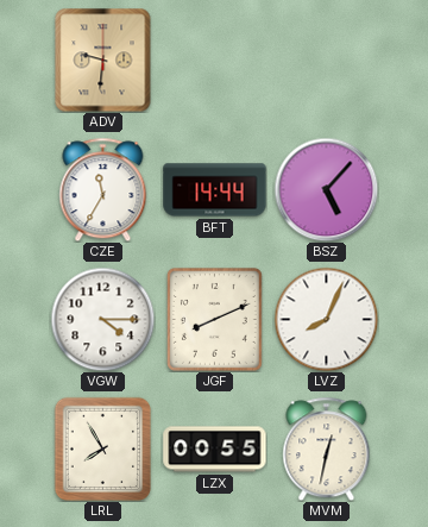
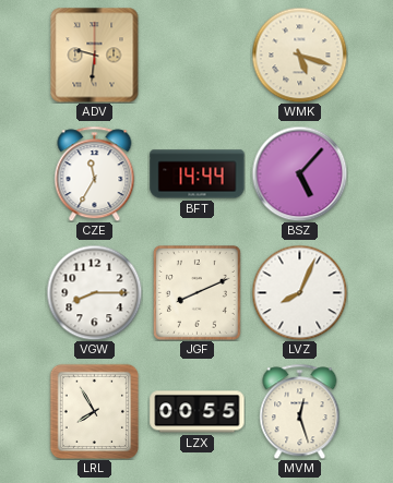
WMK: none -> 5:18 (299, 55)
VGW: 4:15 -> 8:15 (94, 292)
MVM: 12:32 -> 12:27 (300, 411)
